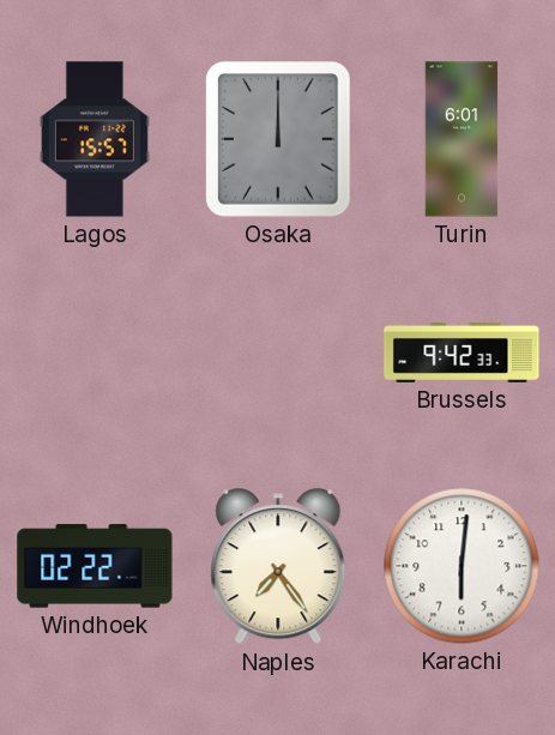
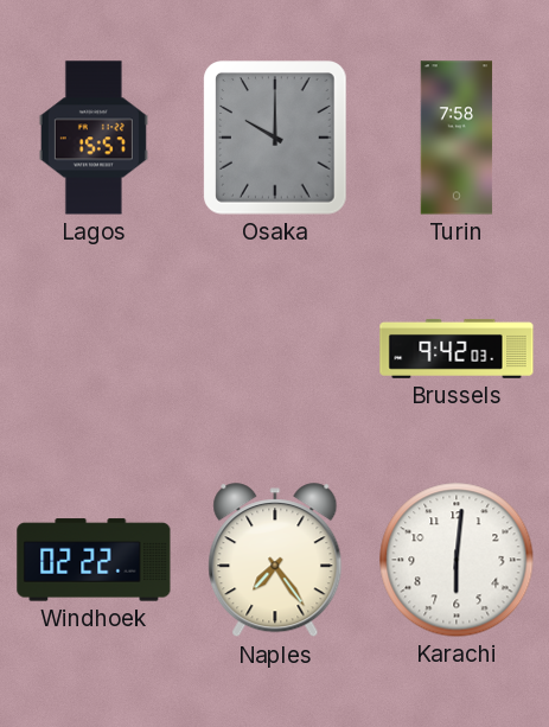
Osaka: 12:00 -> 10:00 (275, 138)
Turin: 6:01 -> 7:58 (457, 138)
Brussels: 9:42:33 -> 9:42:03 (457, 349)
